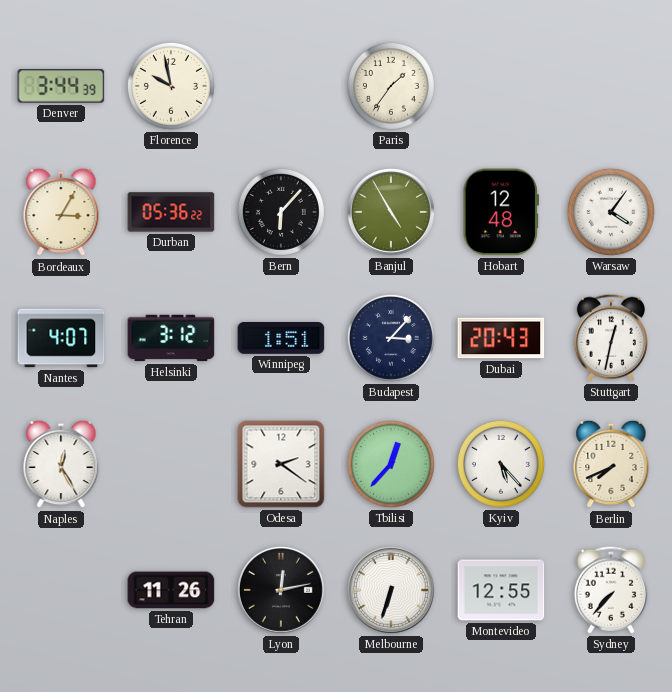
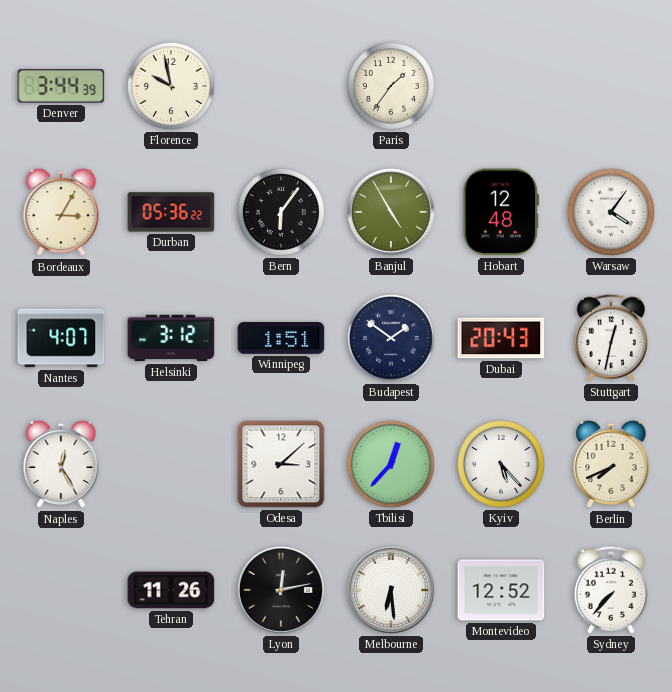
Bern: 6:07 -> 6:06 (281, 212)
Budapest: 3:07 -> 1:51 (391, 338)
Odesa: 2:21 -> 3:08 (281, 464)
Melbourne: 6:33 -> 6:29 (391, 590)
Montevideo: 12:55 -> 12:52 (501, 590)
